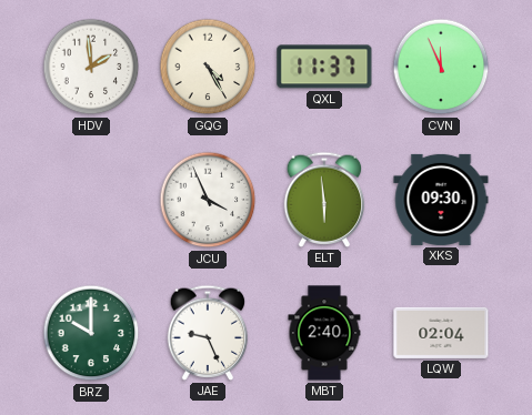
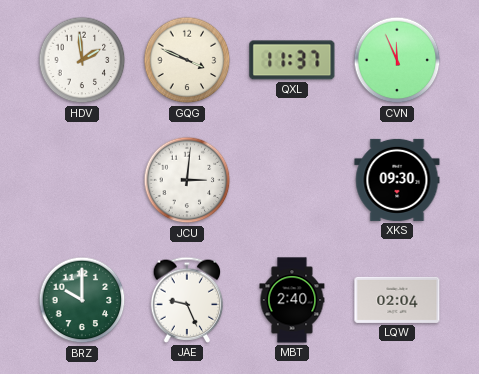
GQG: 4:25 -> 3:49 (187, 60)
JCU: 3:56 -> 3:01 (187, 180)
ELT: 5:59 -> none (324, 200)
